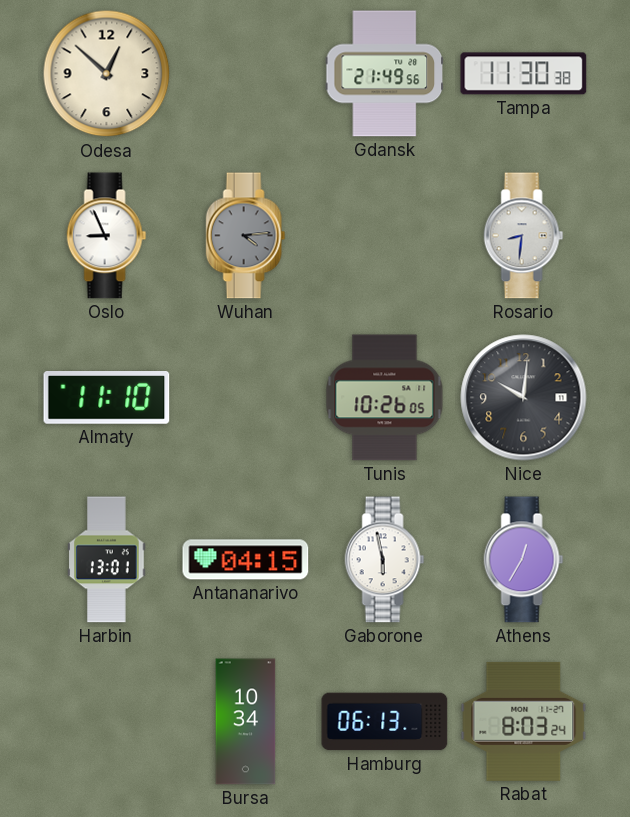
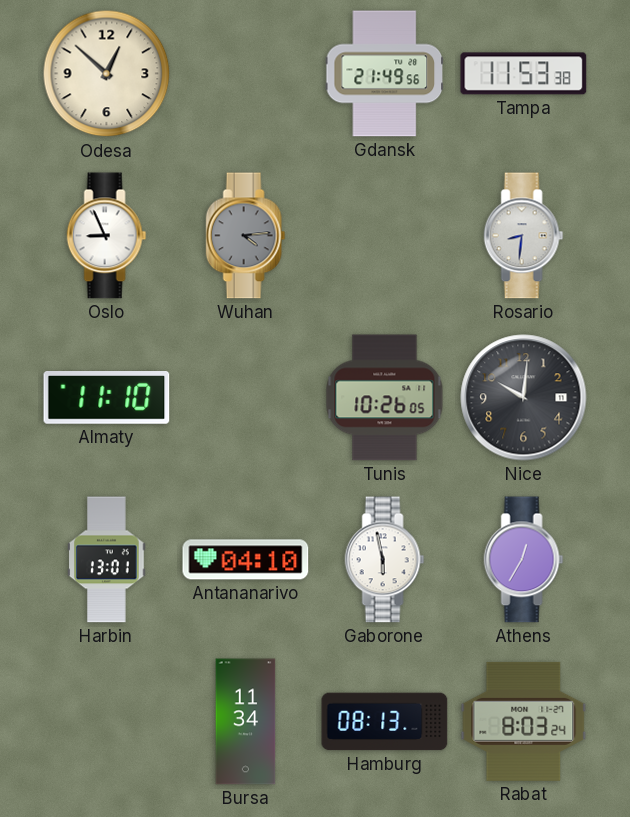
Tampa: 11:30 -> 11:53 (524, 74)
Antananarivo: 04:15 -> 04:10 (246, 560)
Bursa: 10:34 -> 11:34 (246, 722)
Hamburg: 06:13 -> 08:13 (385, 722)
